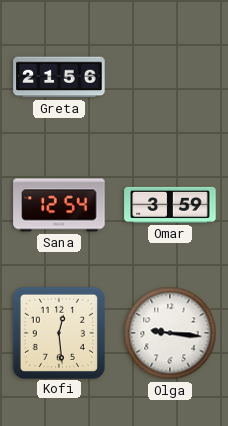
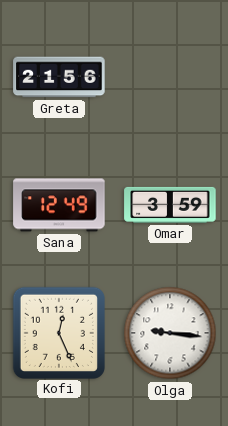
Sana: 12:54 -> 12:49 (59, 205)
Kofi: 12:29 -> 12:26 (58, 332)
